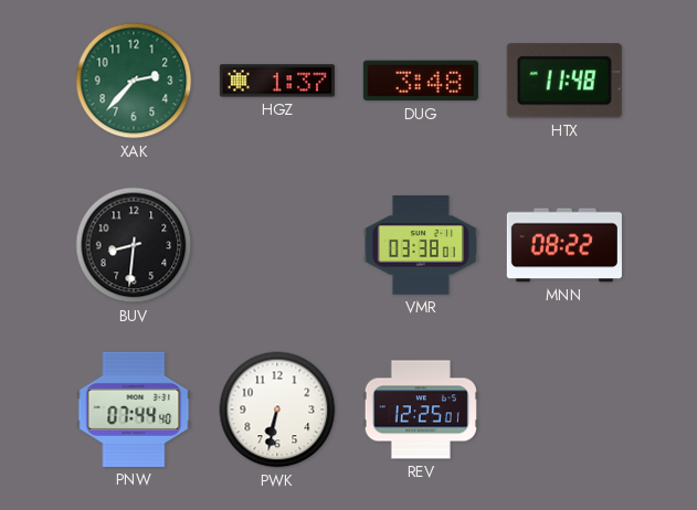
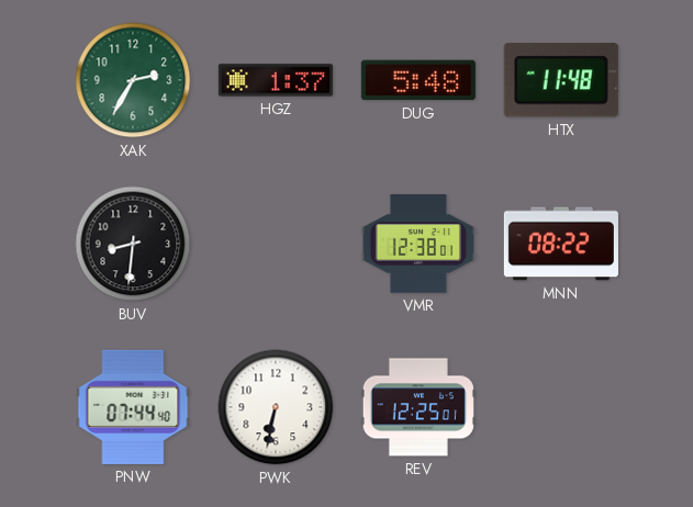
XAK: 2:37 -> 2:35 (133, 80)
DUG: 3:48 -> 5:48 (418, 80)
VMR: 03:38 -> 12:38 (418, 244)
